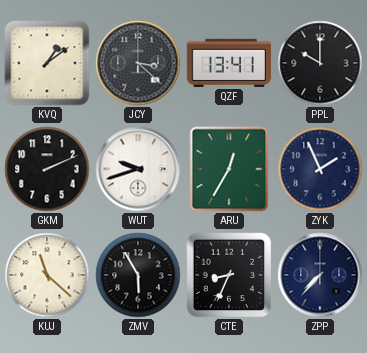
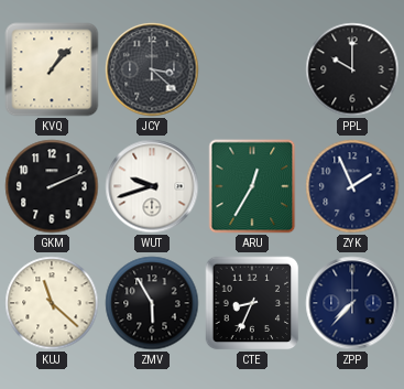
KVQ: 1:09 -> 1:07 (52, 69)
QZF: 13:41 -> none (229, 63)
